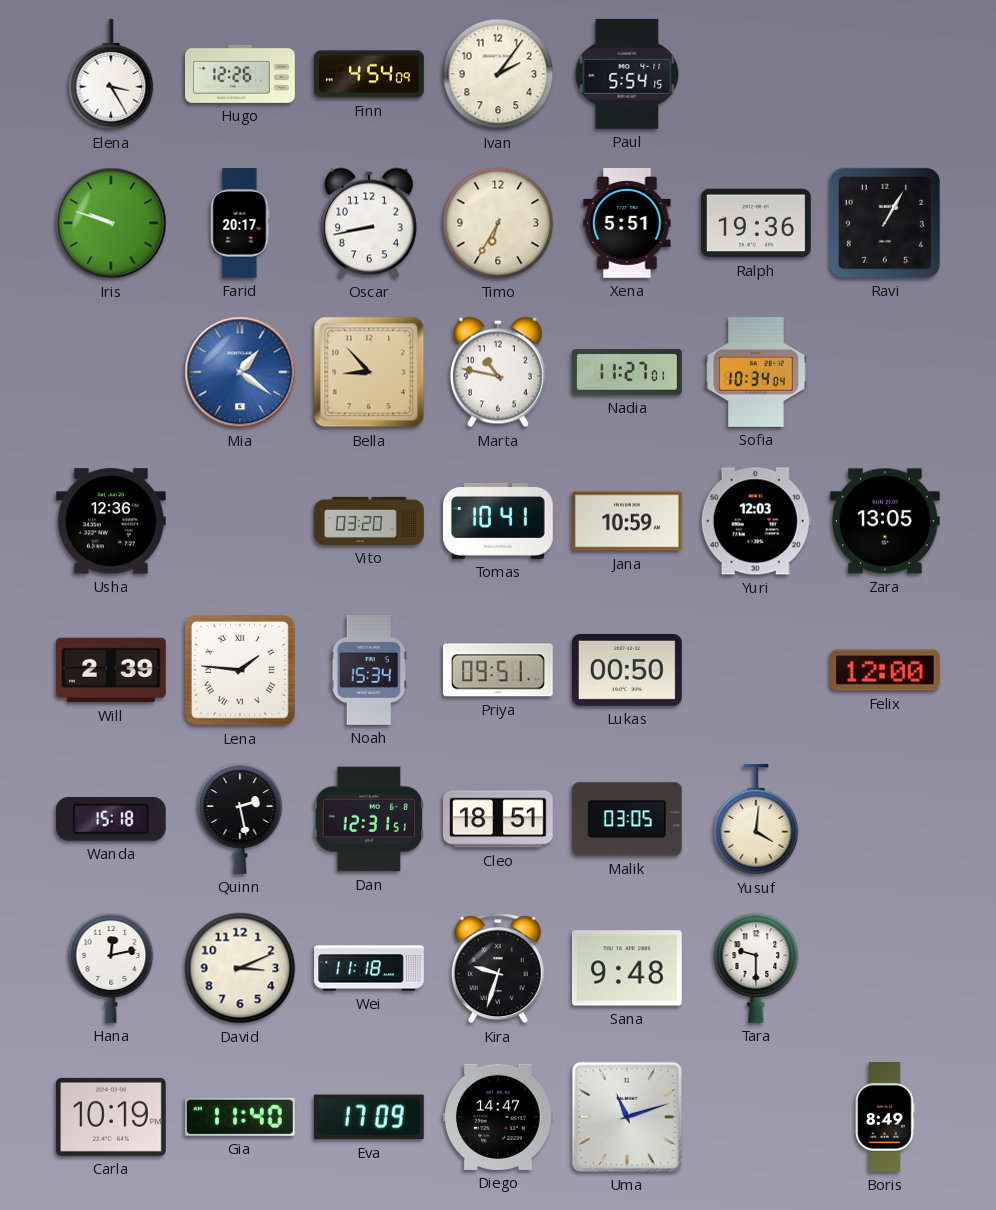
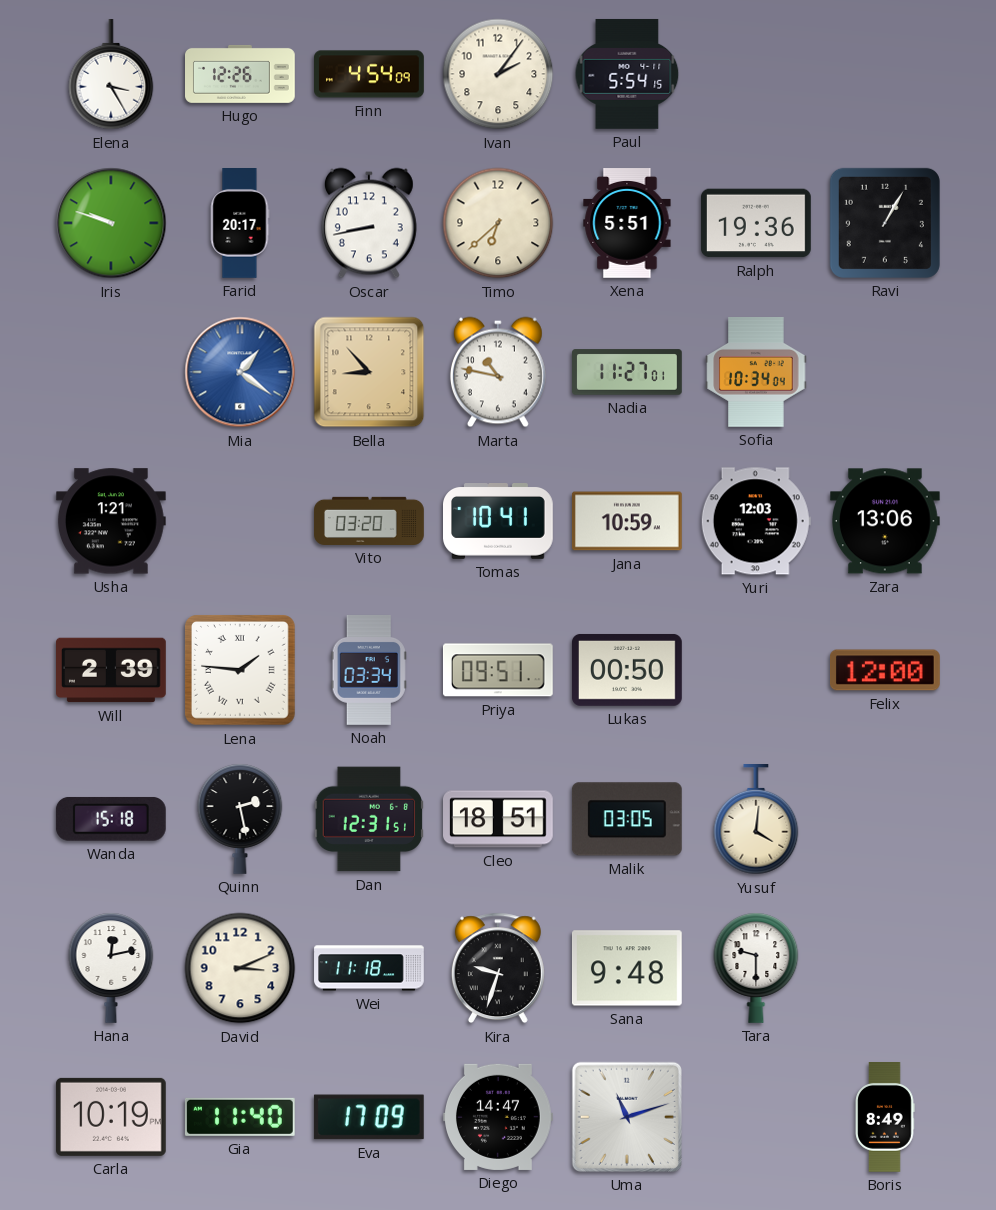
Timo: 6:35 -> 6:38 (498, 223)
Usha: 12:36 -> 1:21 (111, 521)
Zara: 13:05 -> 13:06 (885, 521)
Noah: 15:34 -> 03:34 (369, 671)
